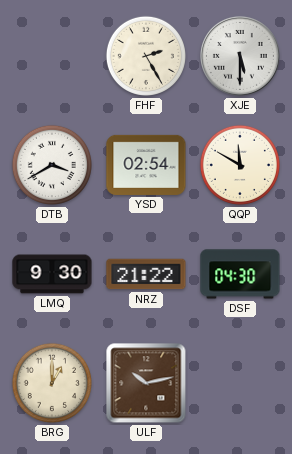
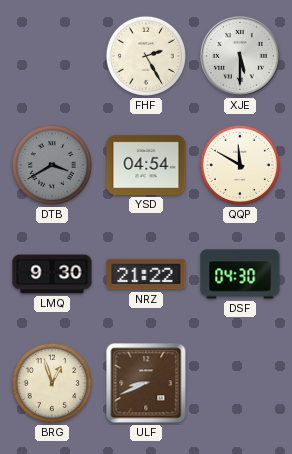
DTB dial: white -> grey (52, 165)
YSD: 02:54 -> 04:54 (146, 165)
BRG: 1:00 -> 12:57 (52, 383)
ULF: 10:13 -> 8:41 (146, 383)
